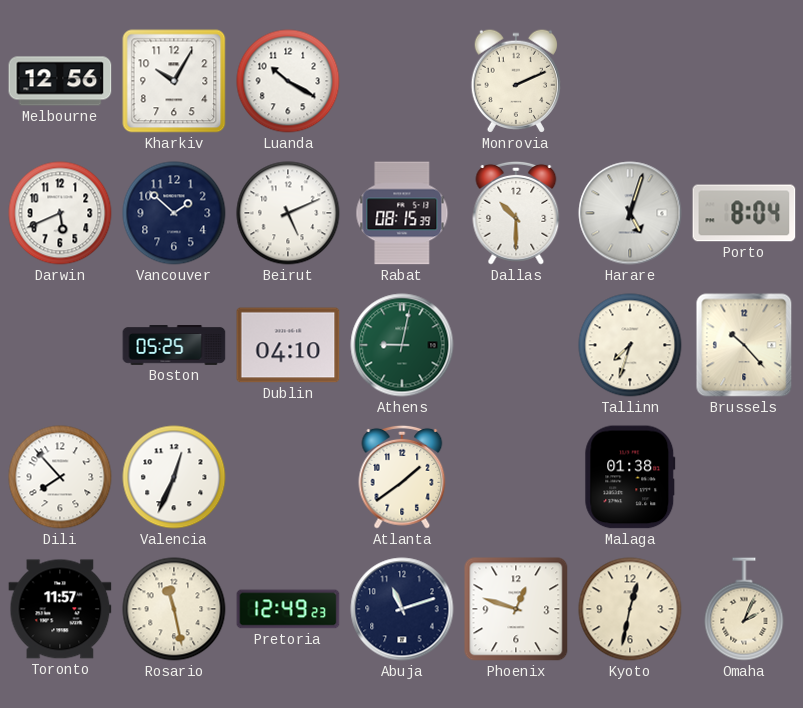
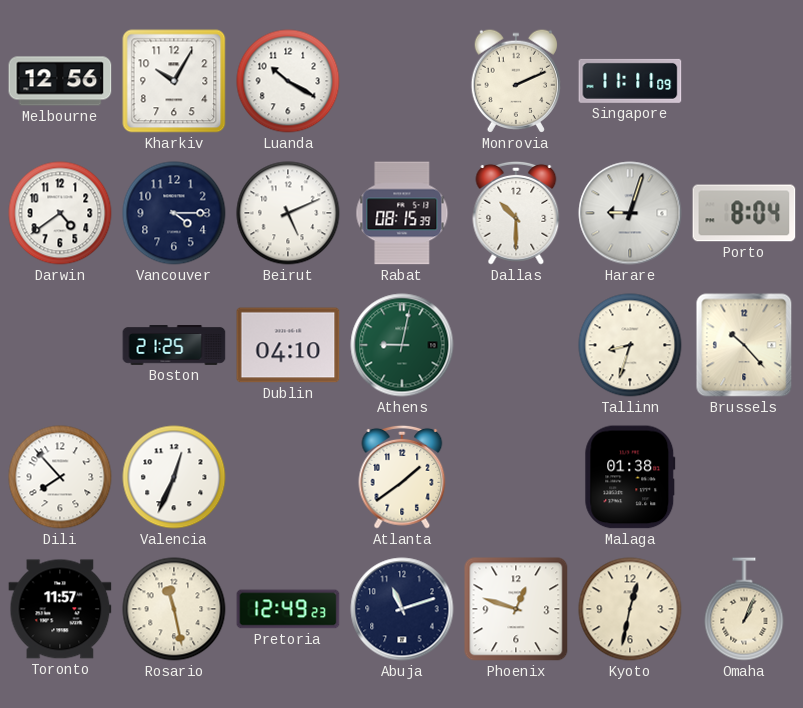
Singapore: none -> 11:11 (630, 81)
Darwin: 5:41 -> 4:39 (60, 213)
Vancouver: 1:52 -> 4:15 (174, 213)
Harare: 5:03 -> 9:03 (630, 213)
Boston: 05:25 -> 21:25 (174, 345)
Tallinn: 7:33 -> 8:33 (630, 345)
Omaha: 2:04 -> 1:04 (744, 609)
